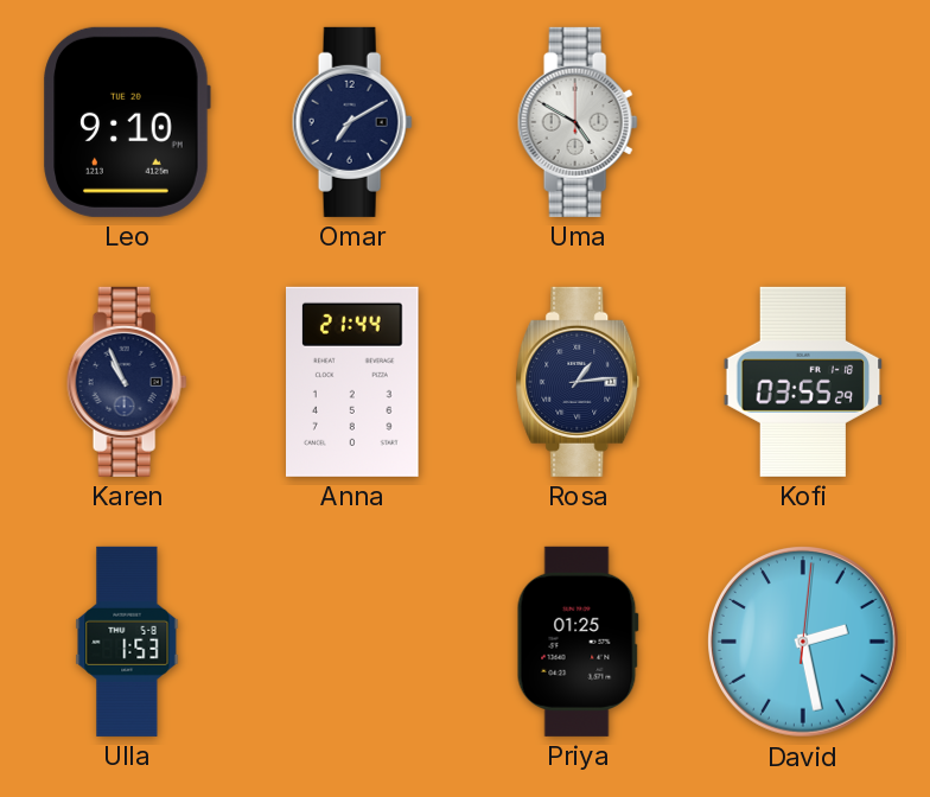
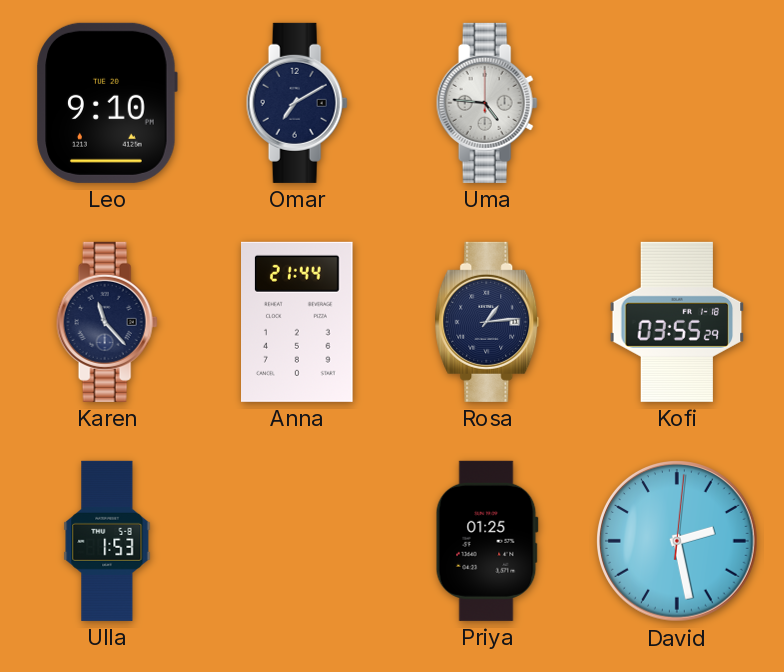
Uma: 4:50 -> 4:46 (487, 103)
Karen: 10:56 -> 11:23 (107, 322)
